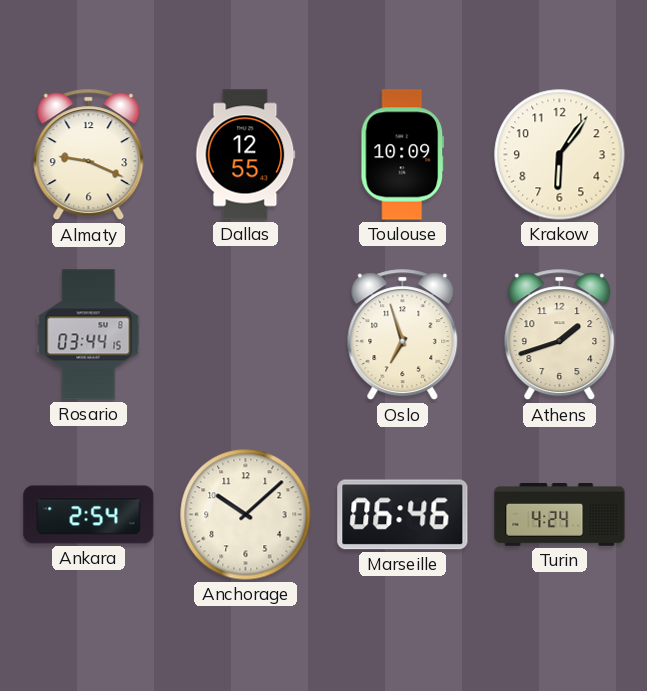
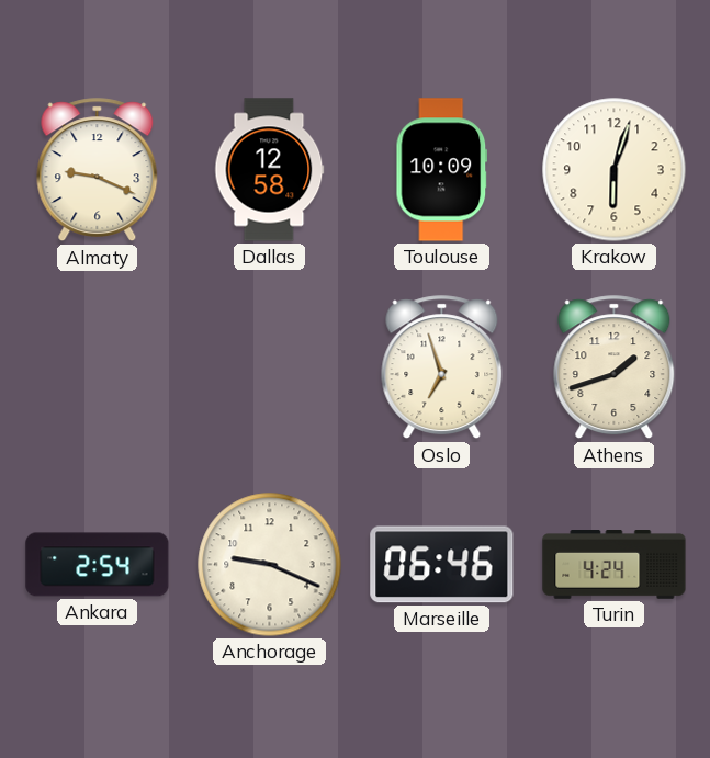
Dallas: 12:55 -> 12:58 (270, 170)
Krakow: 6:06 -> 6:03 (615, 170)
Rosario: 03:44 -> none (89, 335)
Anchorage: 10:08 -> 9:19 (270, 565)
